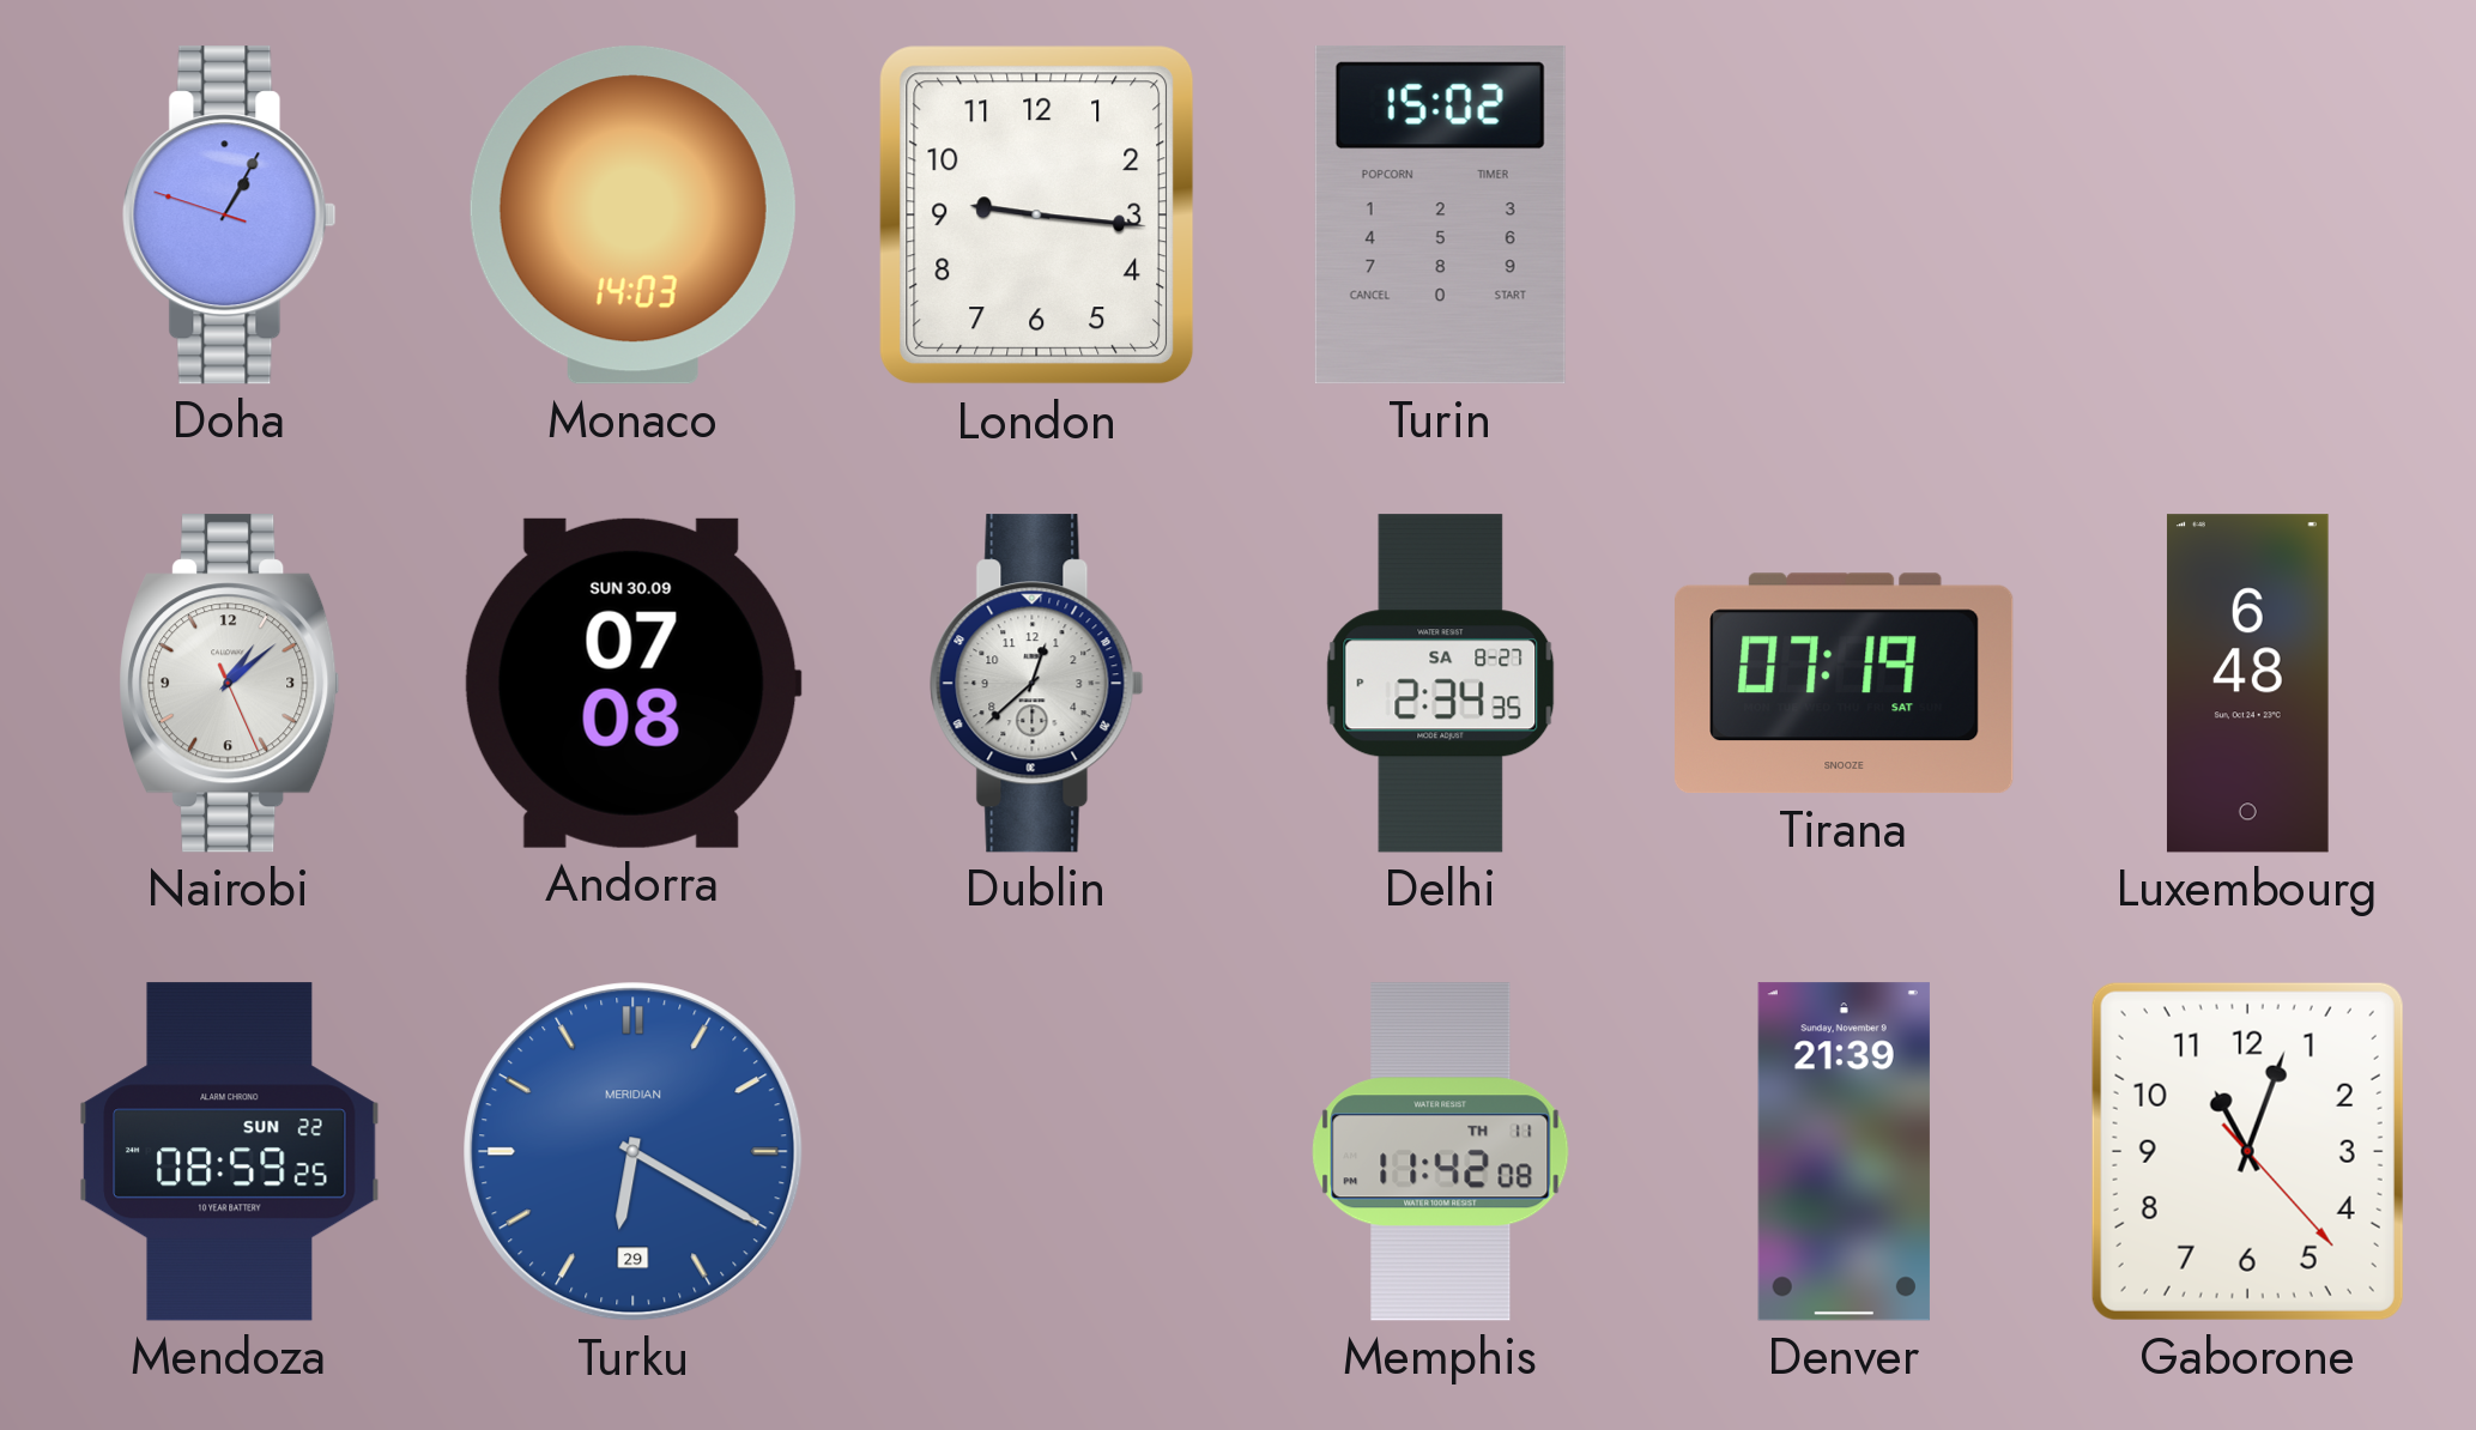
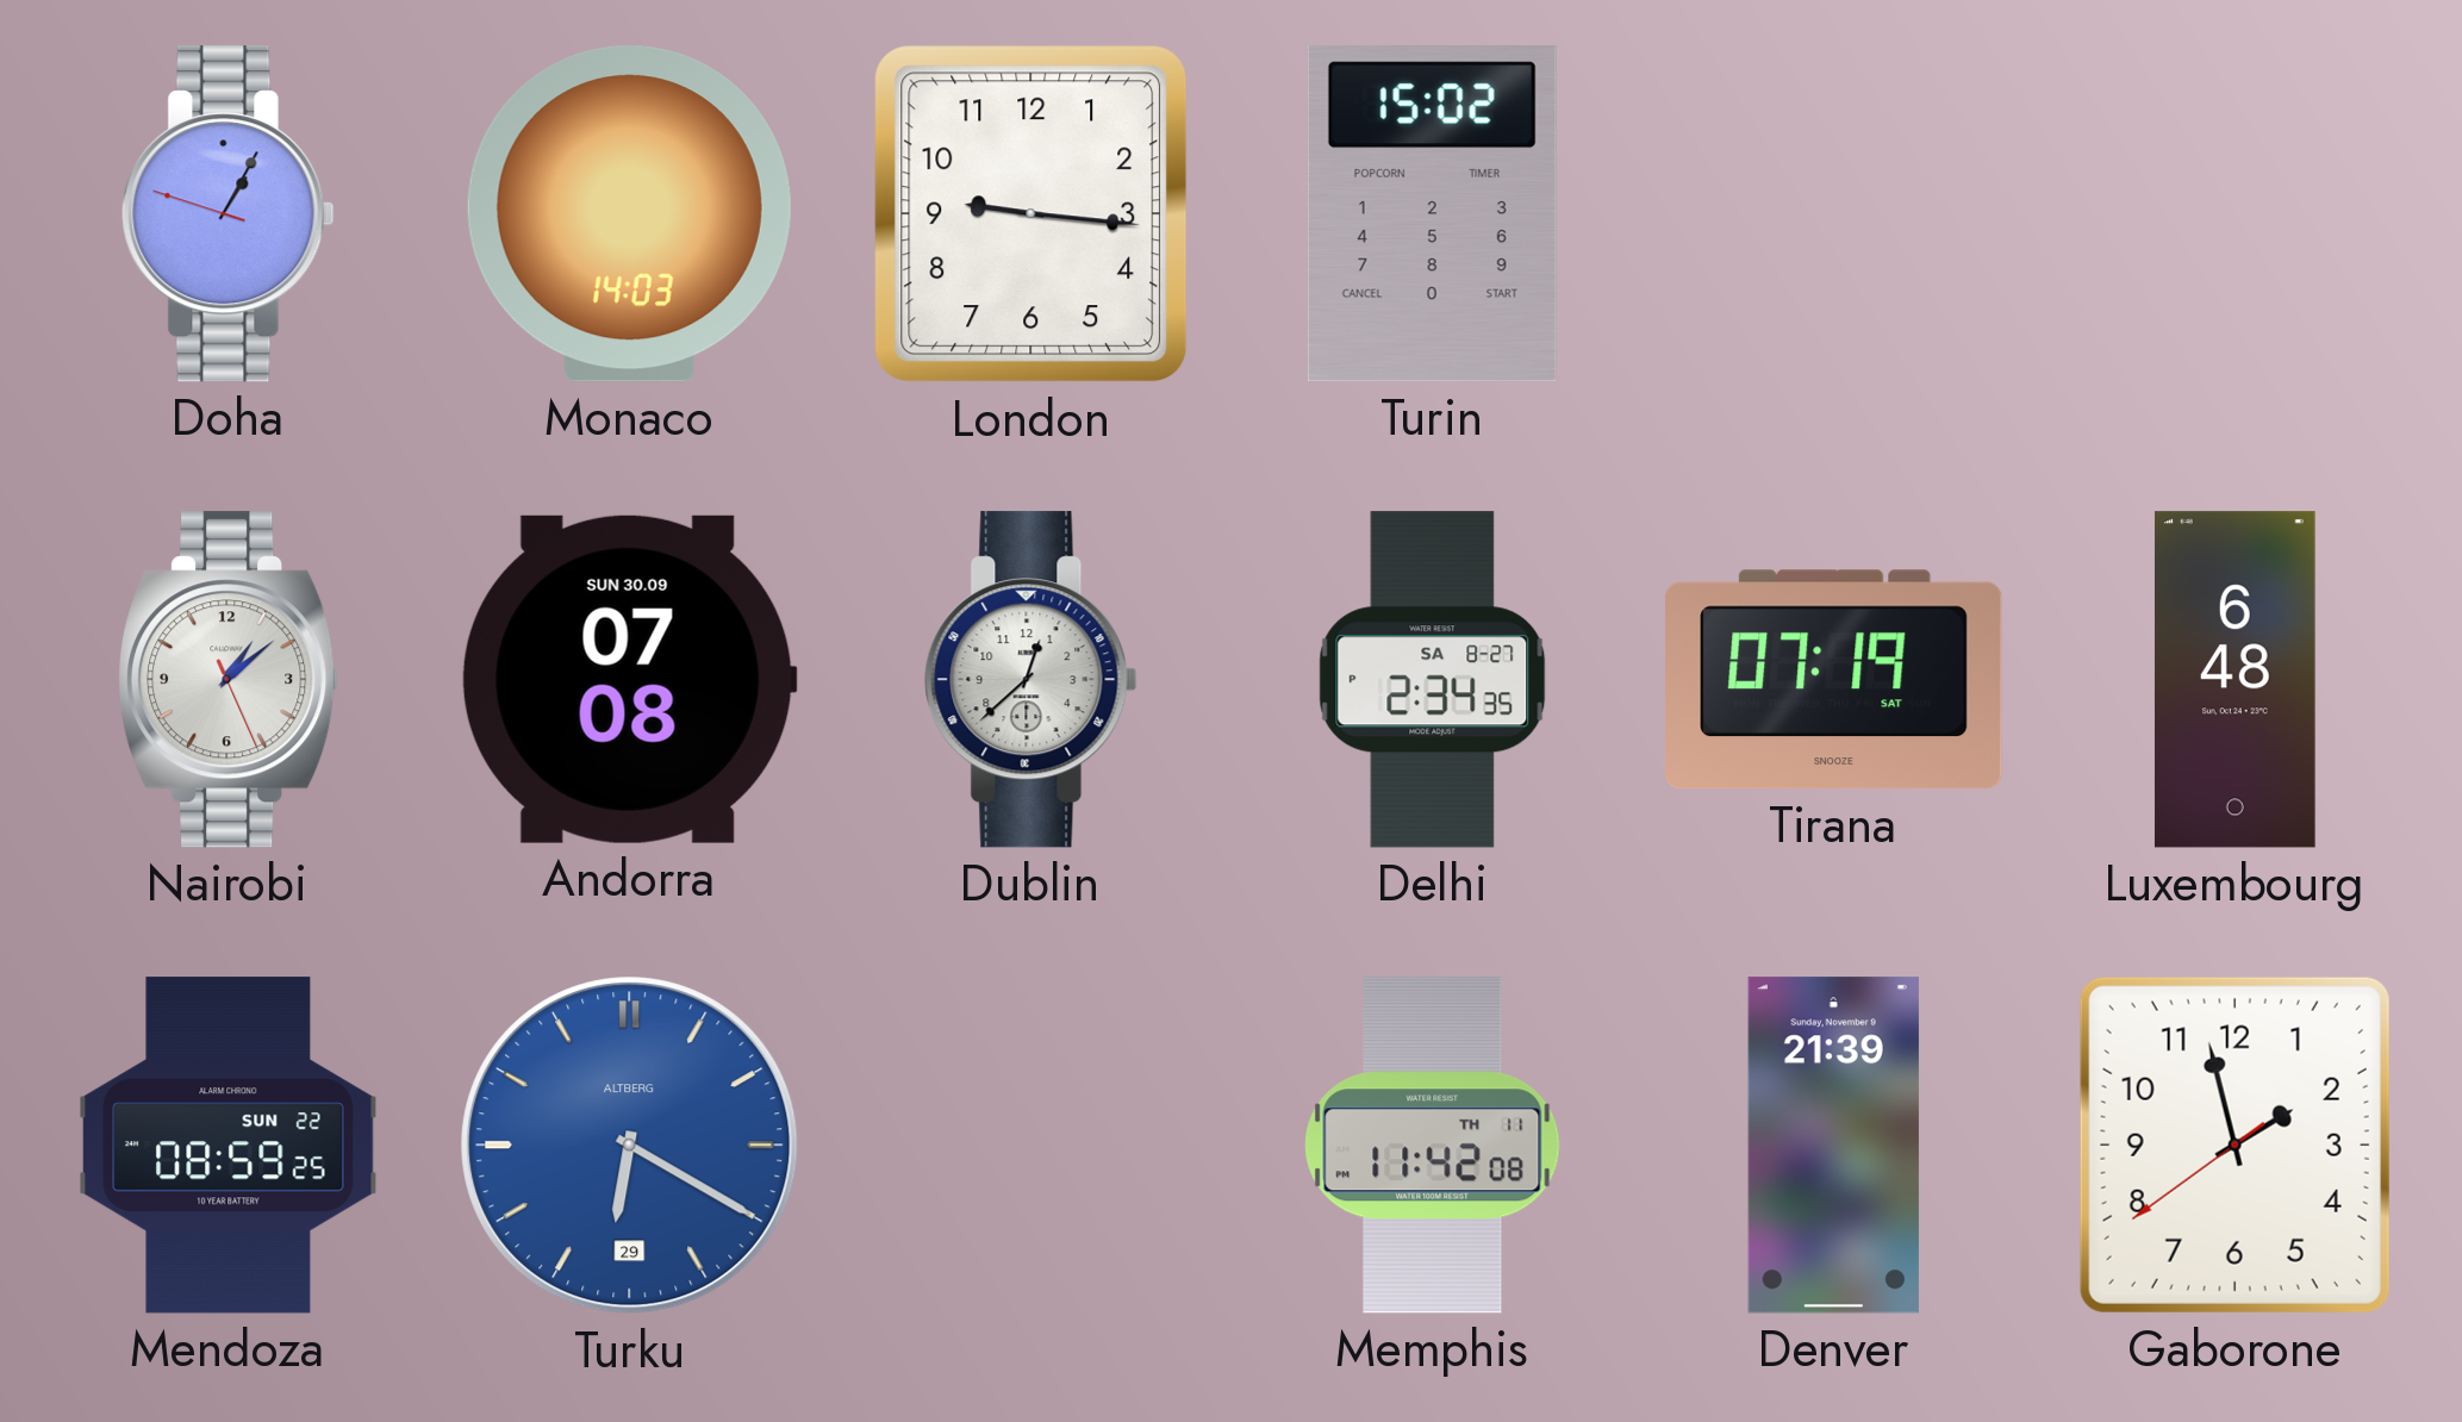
Turku brand: MERIDIAN -> ALTBERG (630, 1146)
Gaborone: 11:03 -> 1:57 (2235, 1145)
